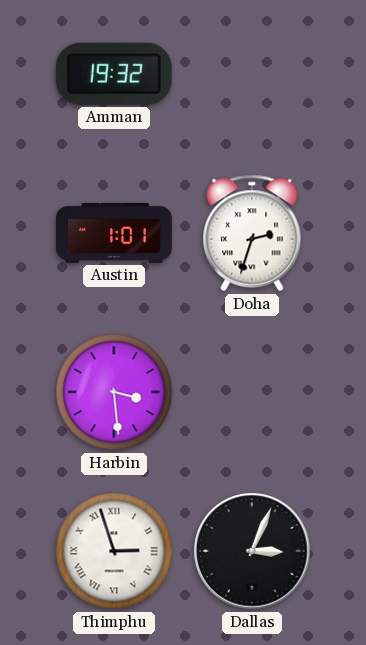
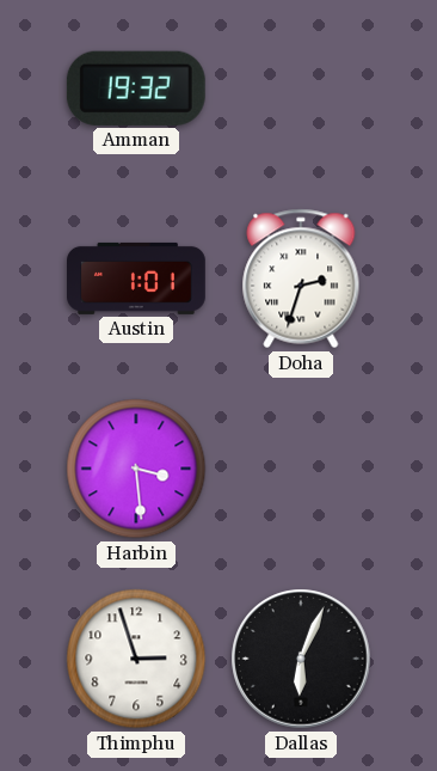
Thimphu numerals: Roman -> Arabic (136, 659)
Dallas: 3:04 -> 6:04 (301, 659)
